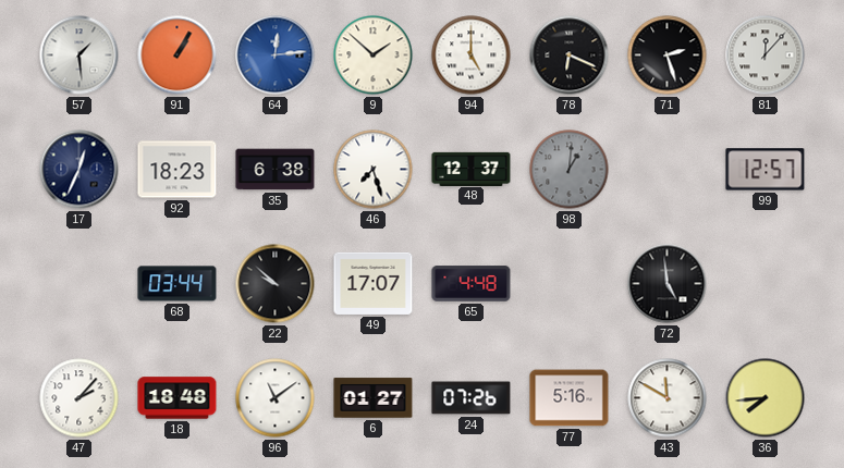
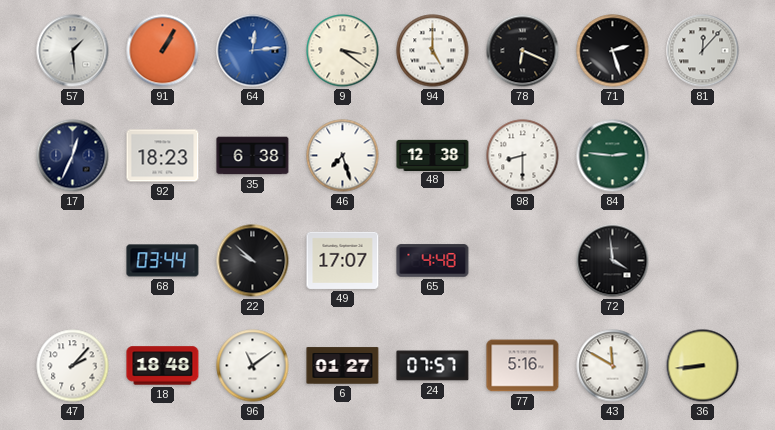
9: 1:52 -> 3:21 (343, 51)
48: 12:37 -> 12:38 (433, 155)
98: 1:01 -> 8:30 (523, 156)
98 dial: grey -> white (523, 156)
84: none -> 2:46 (613, 156)
99: 12:57 -> none (766, 170)
72: 4:59 -> 3:59 (613, 261)
24: 07:26 -> 07:57 (433, 366)
36: 7:44 -> 8:44 (703, 366)
